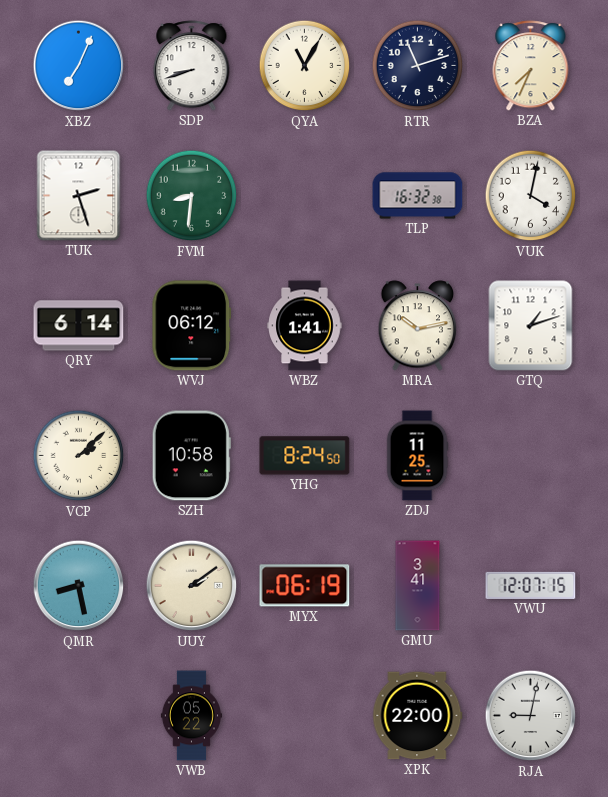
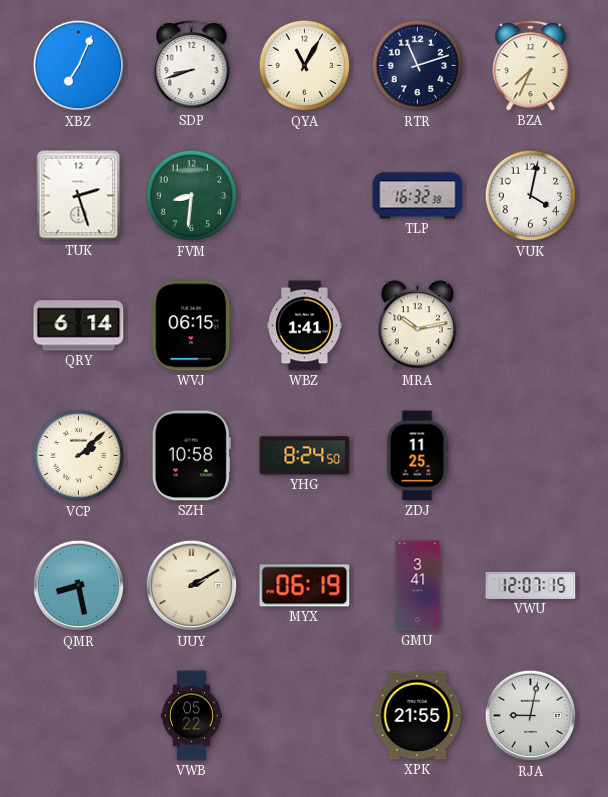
WVJ: 06:12 -> 06:15 (192, 326)
GTQ: 1:12 -> none (531, 326)
UUY: 2:09 -> 2:10 (192, 586)
XPK: 22:00 -> 21:55 (418, 716)
